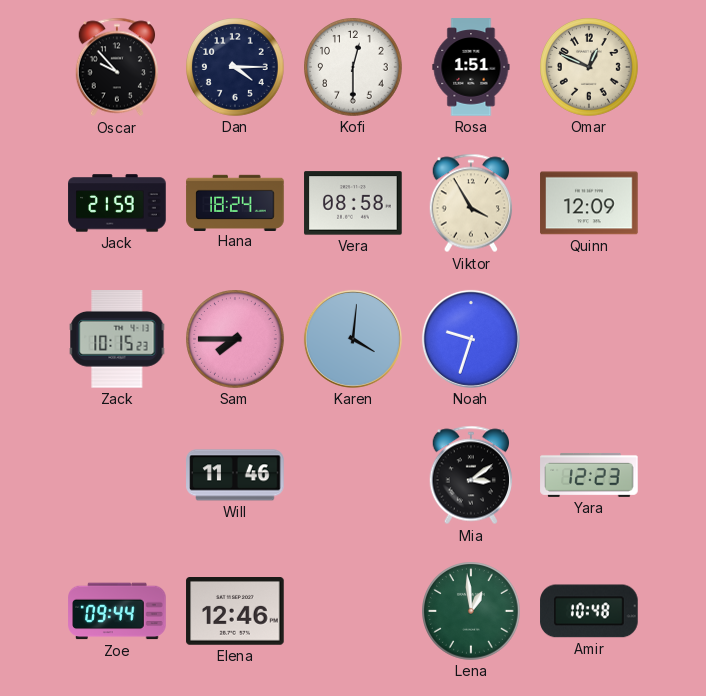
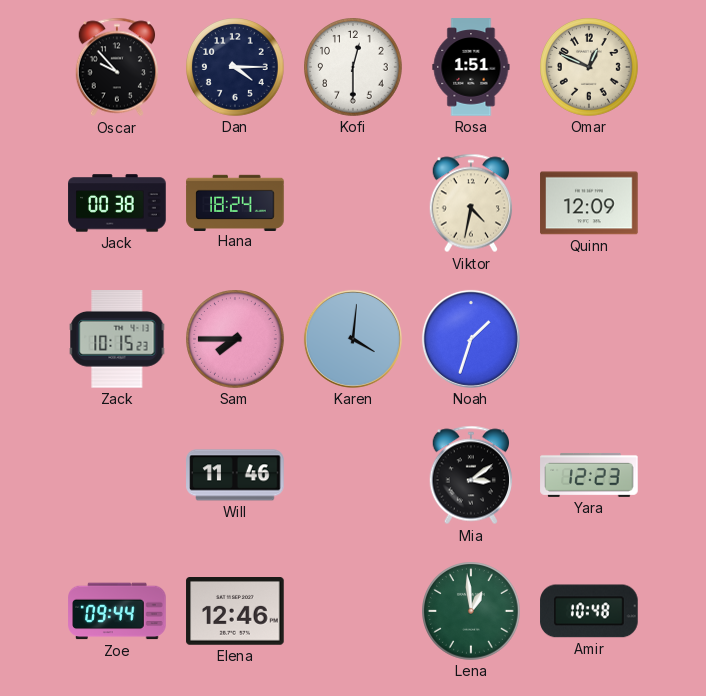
Jack: 21:59 -> 00:38 (117, 203)
Vera: 08:58 -> none (353, 203)
Viktor: 3:55 -> 4:32 (471, 203)
Noah: 9:33 -> 1:33 (471, 339)
